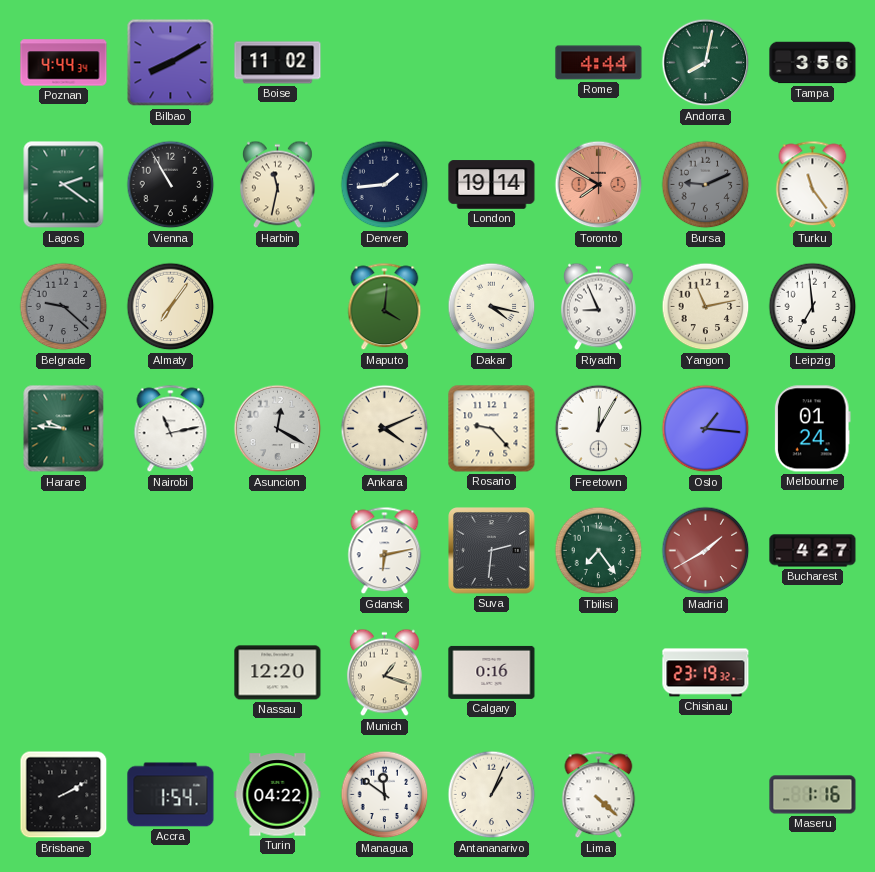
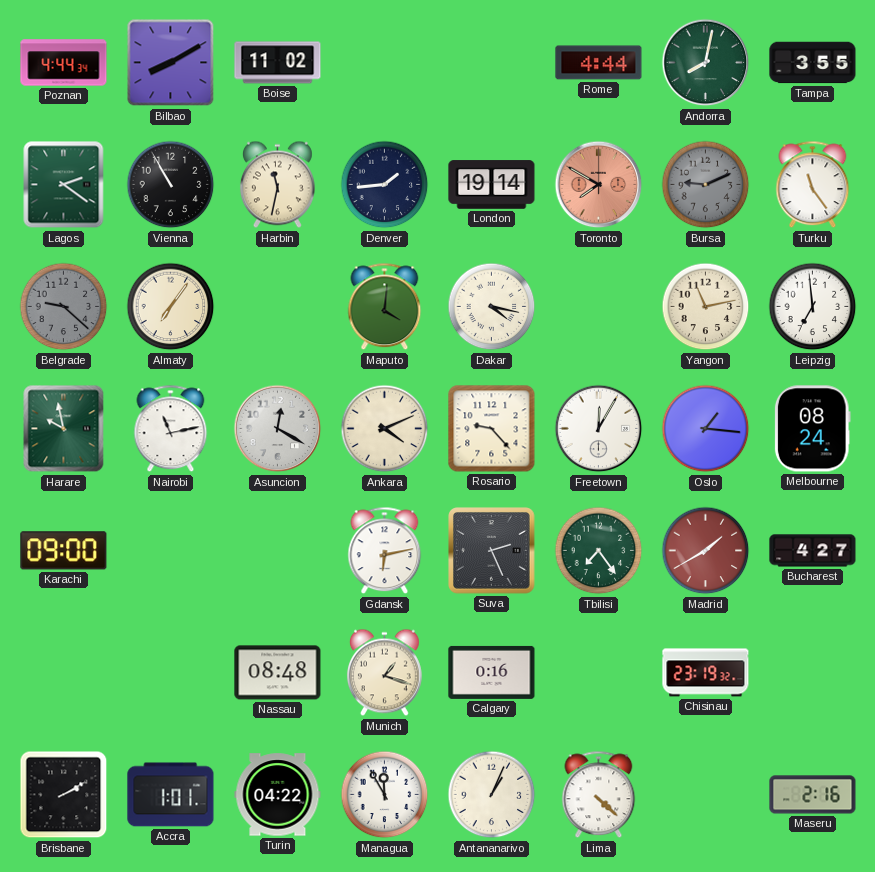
Tampa: 3:56 -> 3:55 (813, 63)
Riyadh: 8:56 -> none (598, 307)
Harare: 9:46 -> 9:58 (64, 429)
Melbourne: 01:24 -> 08:24 (812, 429)
Karachi: none -> 09:00 (64, 551)
Suva: 2:31 -> 2:26 (492, 551)
Nassau: 12:20 -> 08:48 (278, 673)
Accra: 1:54 -> 1:01 (171, 795)
Managua: 11:51 -> 11:55 (385, 795)
Maseru: 1:16 -> 2:16 (813, 795)
